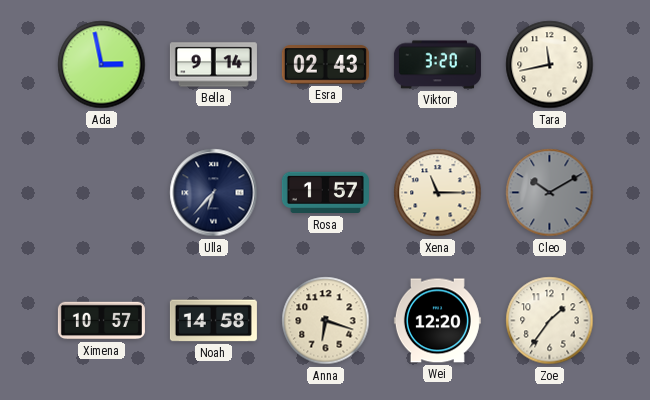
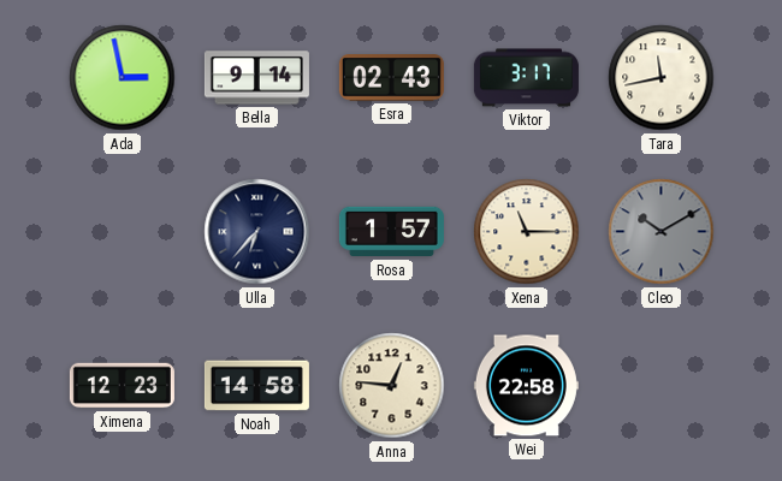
Viktor: 3:20 -> 3:17 (526, 78)
Ximena: 10:57 -> 12:23 (122, 386)
Anna: 6:18 -> 12:46 (392, 386)
Wei: 12:20 -> 22:58 (526, 386)
Zoe: 1:36 -> none (550, 321)
